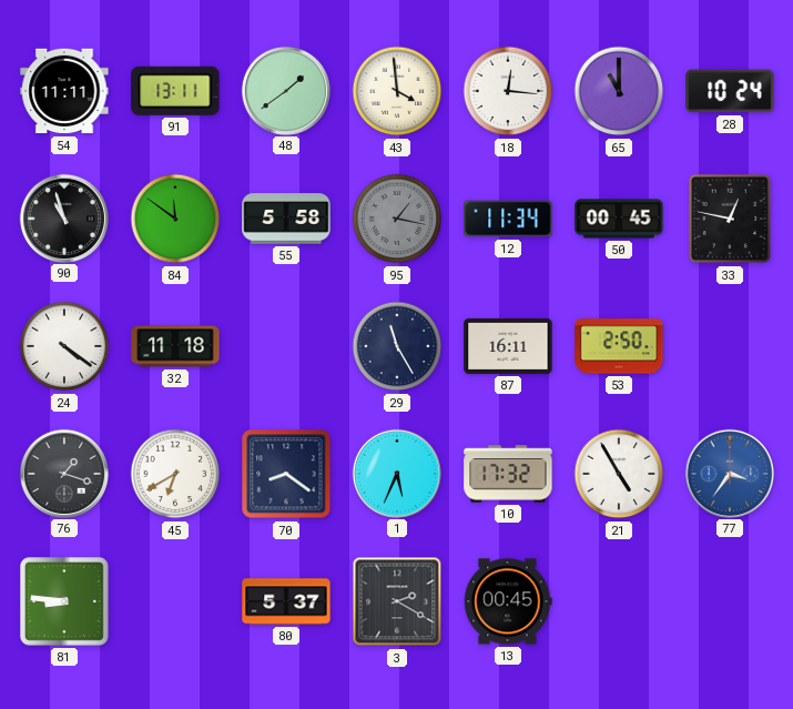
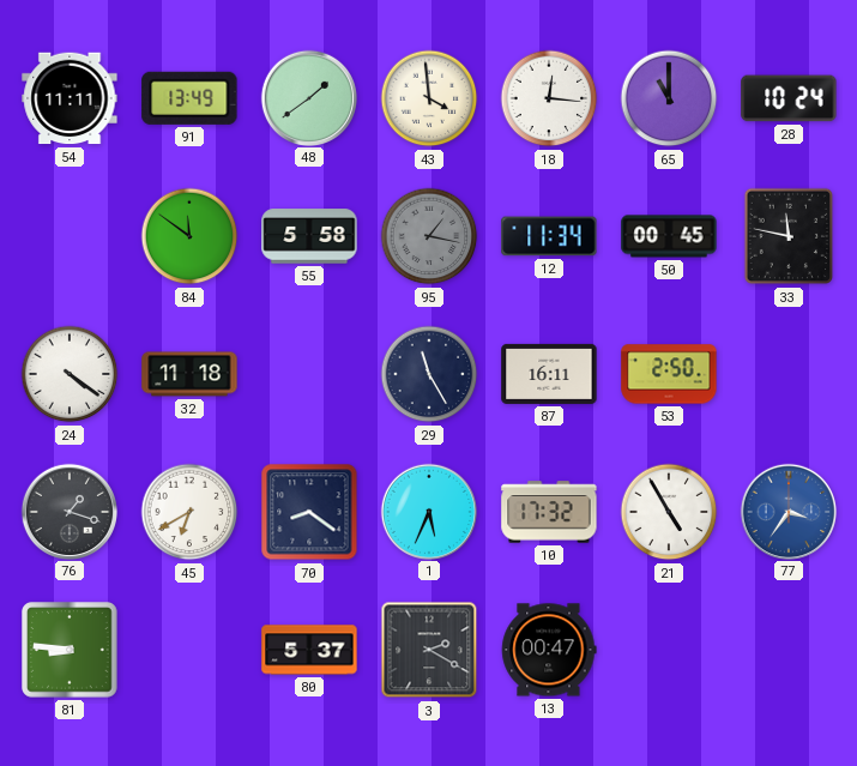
91: 13:11 -> 13:49 (189, 98)
90: 10:57 -> none (63, 217)
33: 12:47 -> 11:47 (787, 236)
13: 00:45 -> 00:47 (549, 650)
